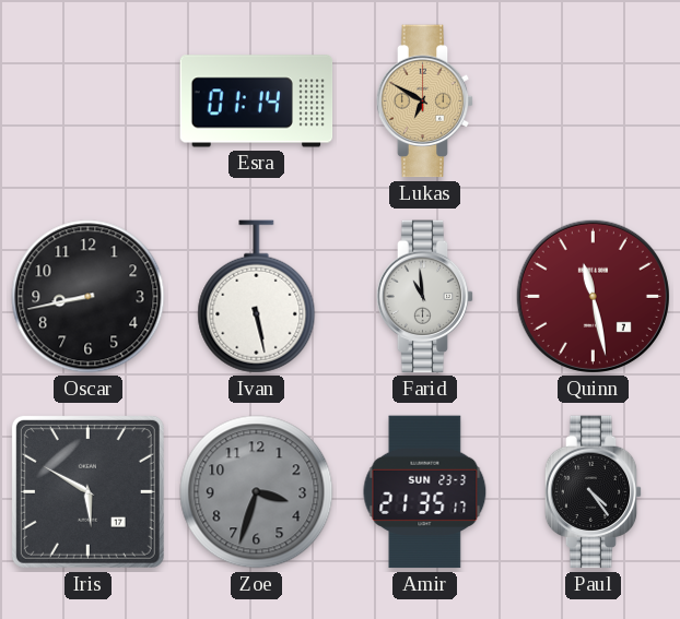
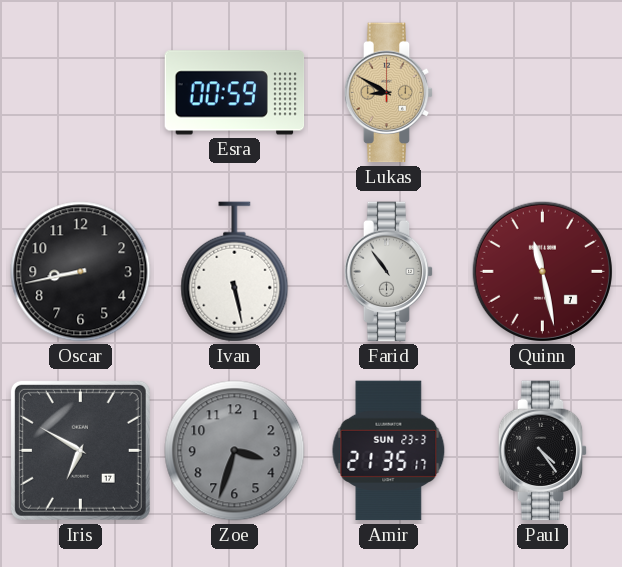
Esra: 01:14 -> 00:59 (235, 93)
Lukas: 6:50 -> 8:50 (389, 93)
Farid: 10:59 -> 10:54 (389, 272)
Iris: 5:50 -> 6:50 (80, 450)
